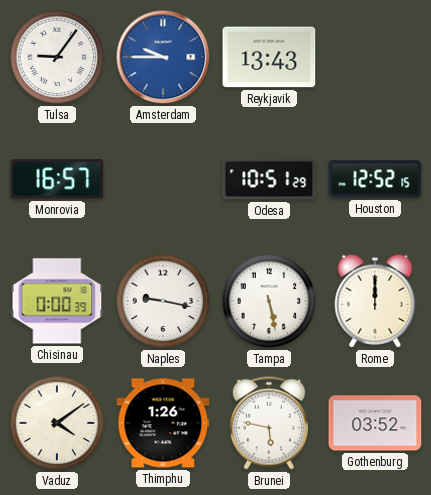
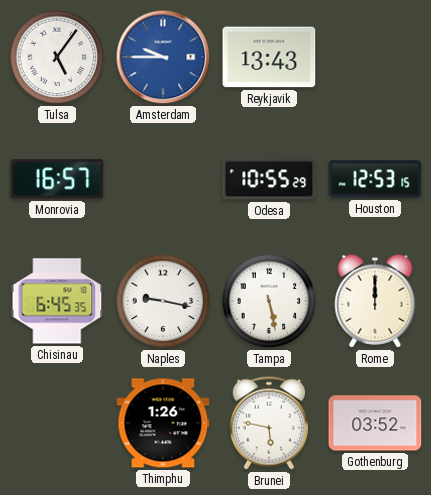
Tulsa: 9:06 -> 5:06 (57, 57)
Odesa: 10:51 -> 10:55 (269, 179)
Houston: 12:52 -> 12:53 (375, 179)
Chisinau: 0:00 -> 6:45 (57, 301)
Vaduz: 4:09 -> none (57, 423)
